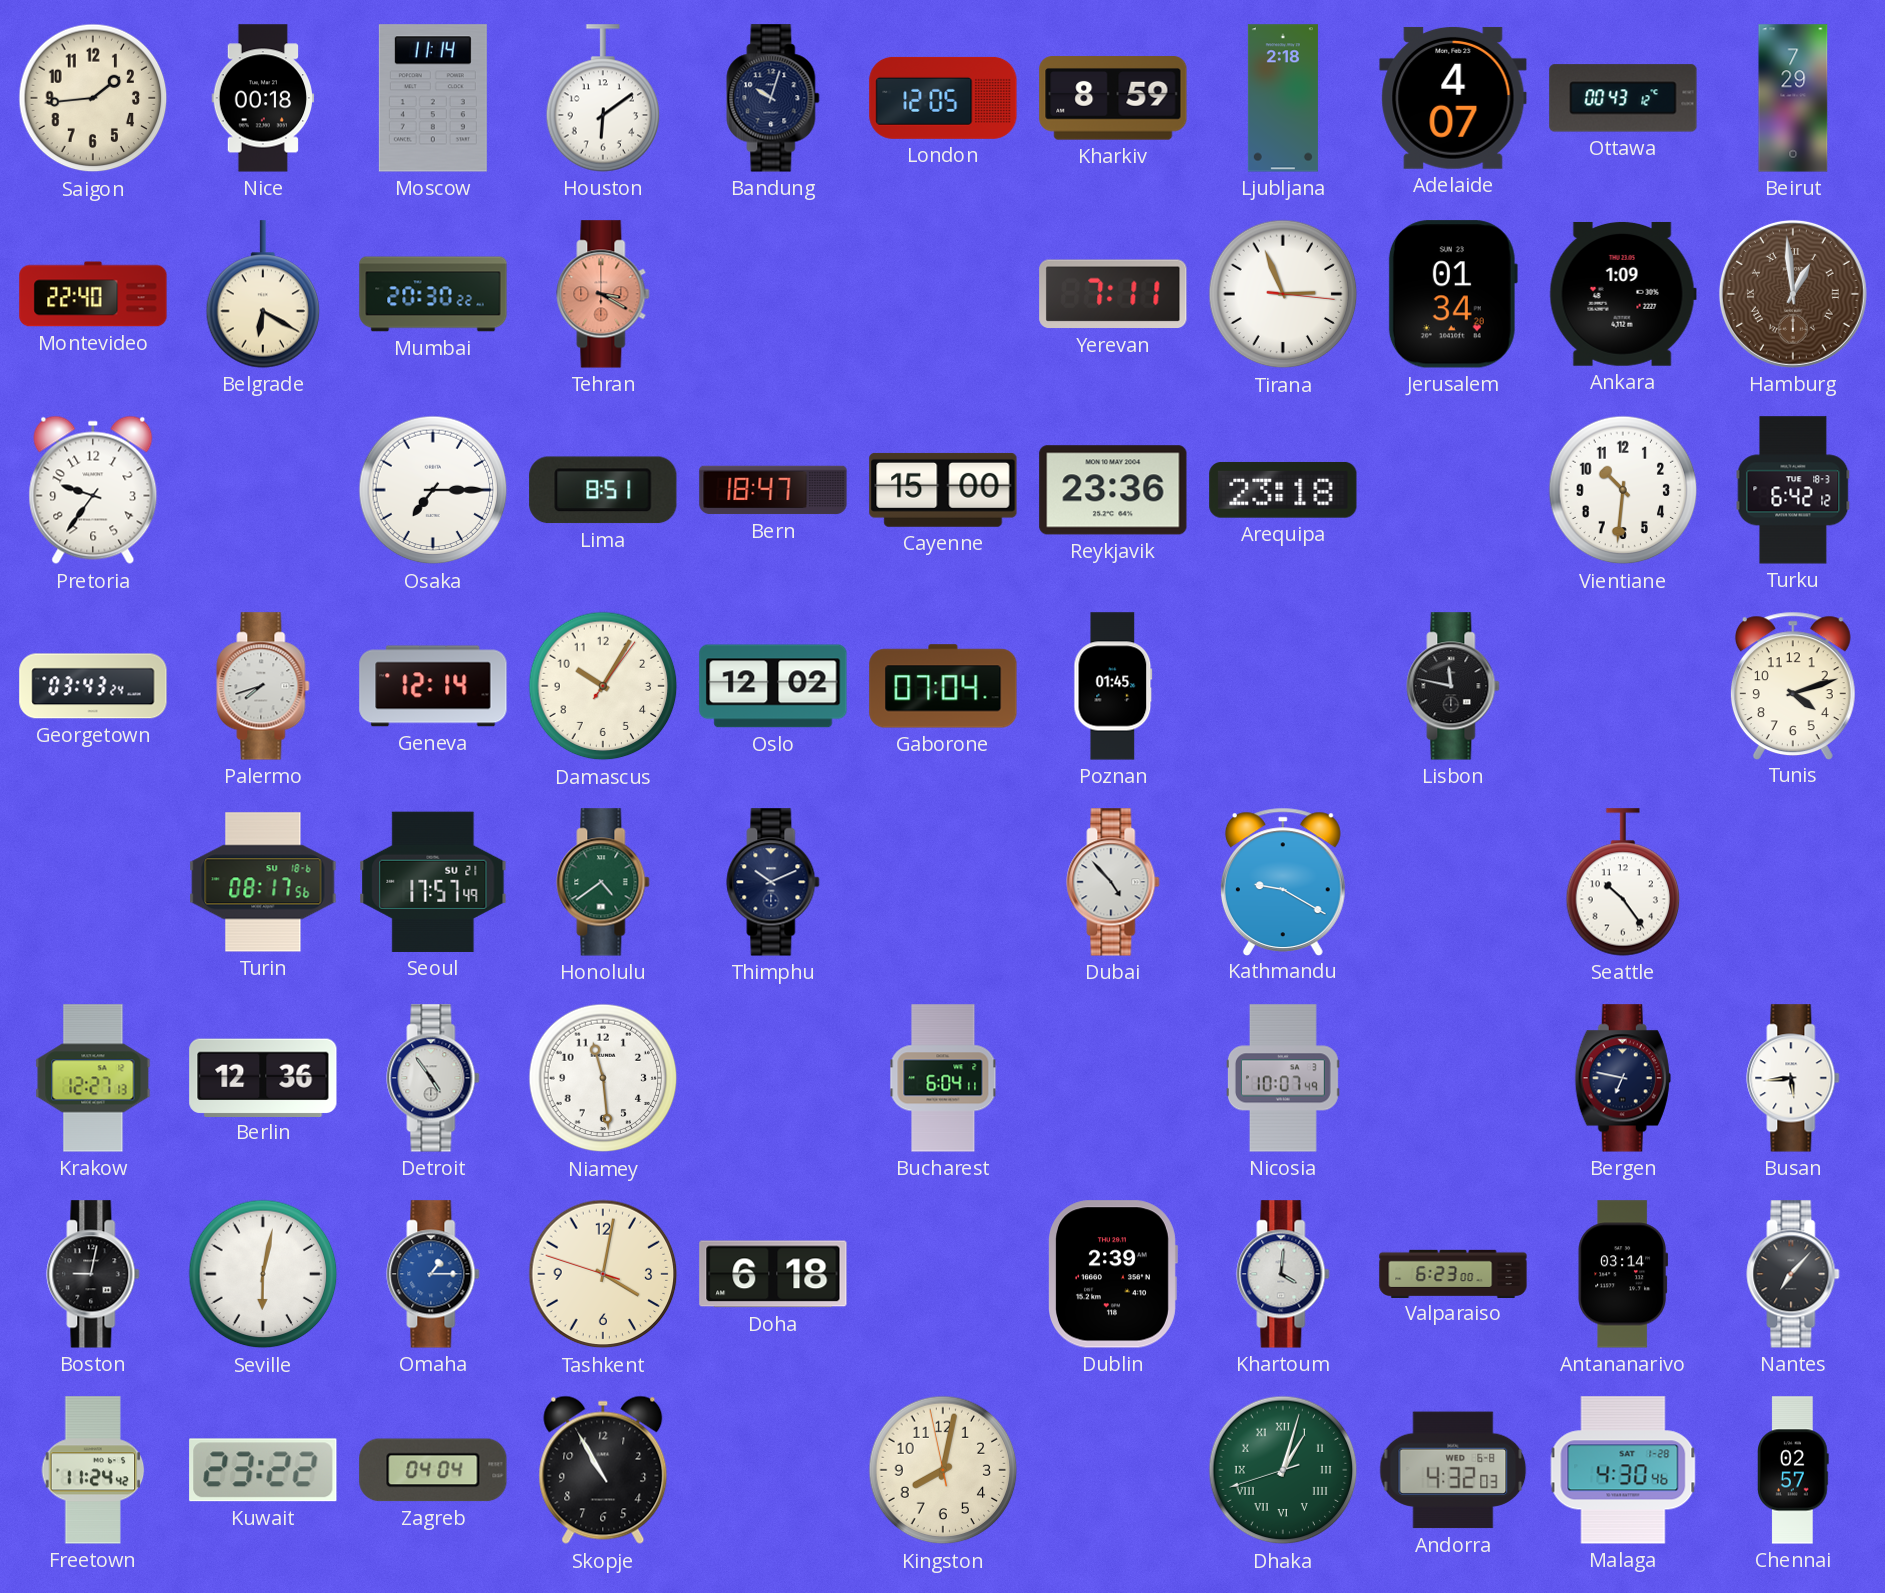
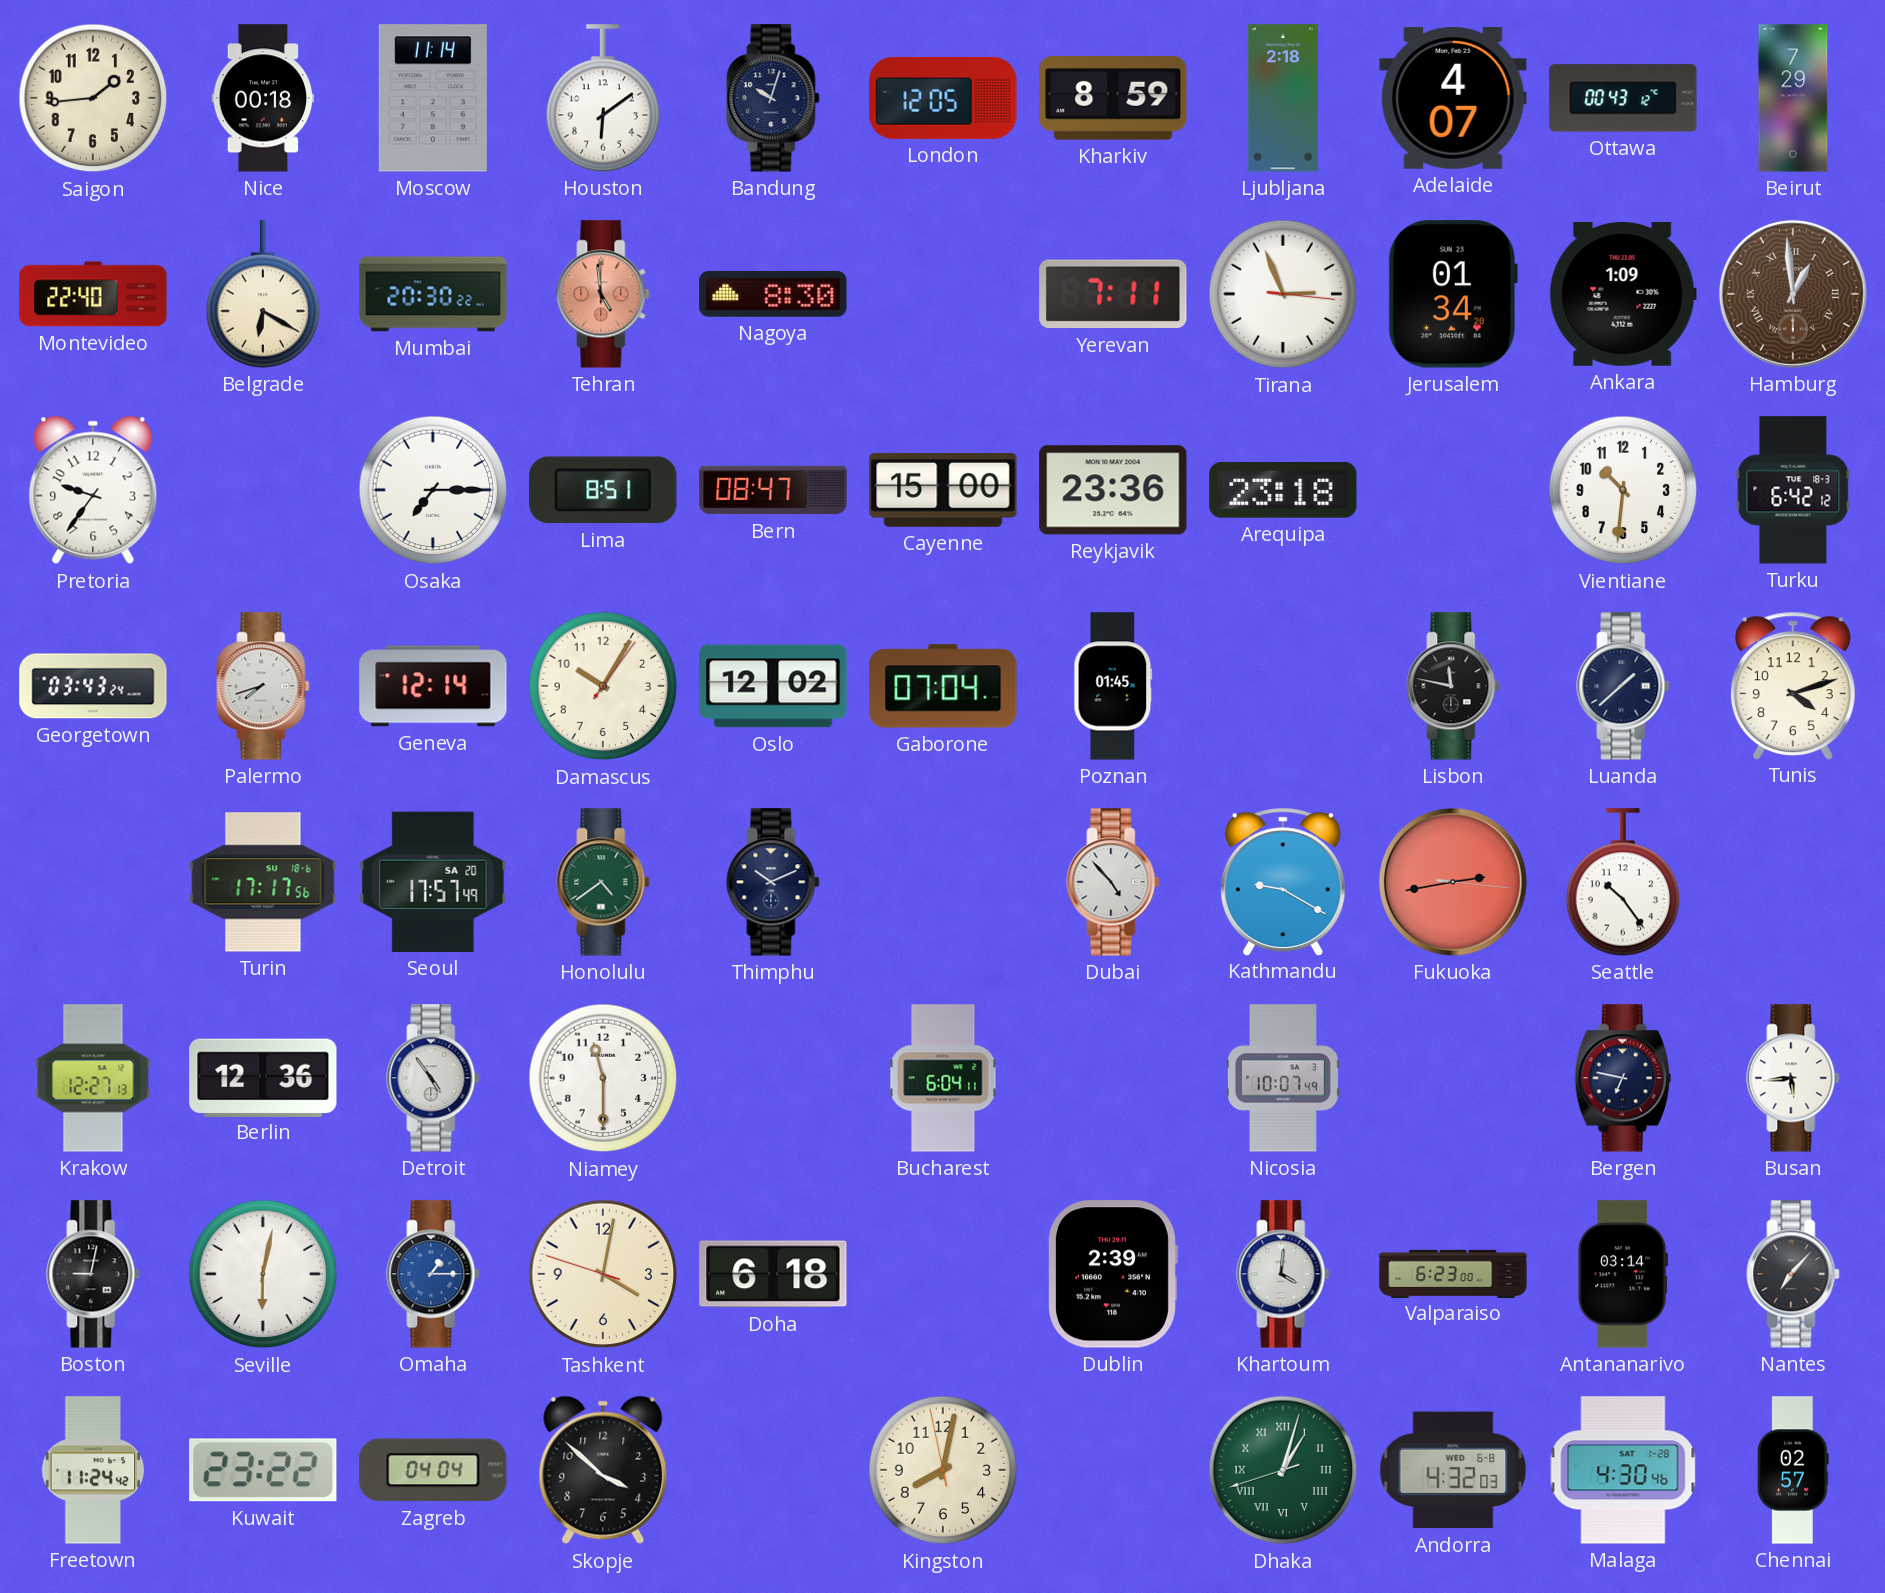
Tehran: 3:20 -> 4:59 (603, 294)
Nagoya: none -> 8:30 (773, 294)
Bern: 18:47 -> 08:47 (773, 490)
Luanda: none -> 1:38 (1623, 686)
Turin: 08:17 -> 17:17 (263, 882)
Seoul date: SU 21 -> SA 20 (433, 882)
Fukuoka: none -> 2:43 (1453, 882)
Niamey: 11:29 -> 11:30 (603, 1078)
Skopje: 10:55 -> 3:52 (603, 1470)
